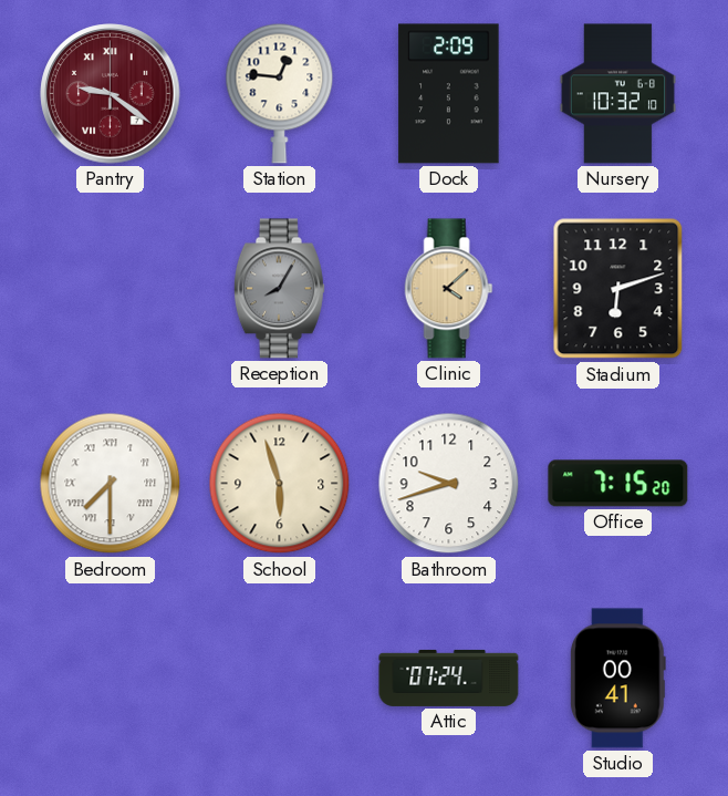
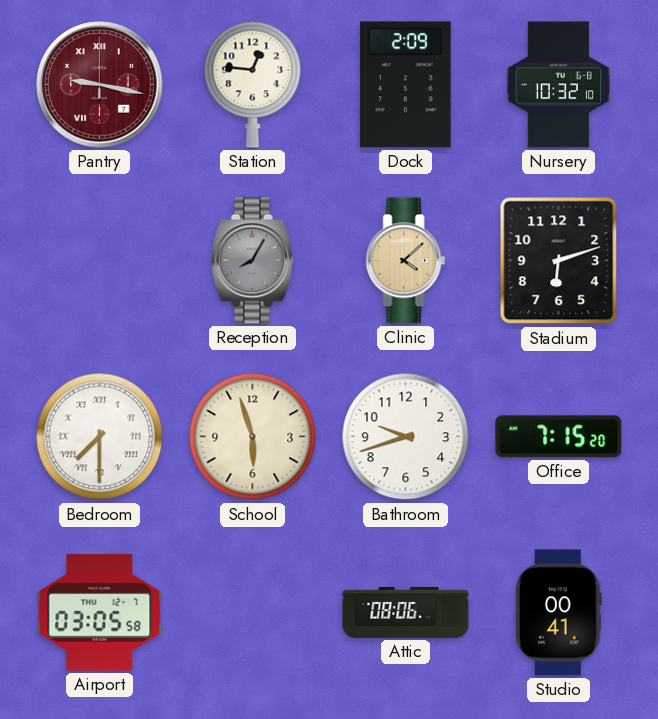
Pantry: 9:21 -> 9:17 (100, 85)
Airport: none -> 03:05 (100, 613)
Attic: 07:24 -> 08:06 (406, 612)
